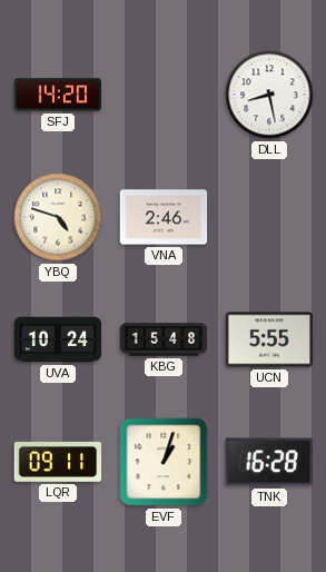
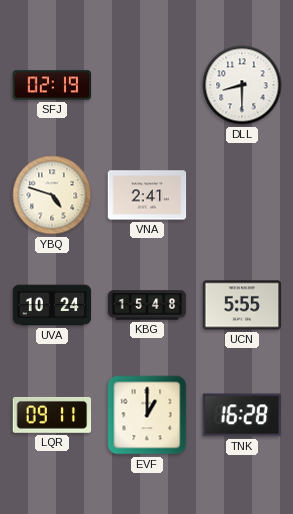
SFJ: 14:20 -> 02:19 (52, 85)
DLL: 8:28 -> 8:30 (242, 85)
VNA: 2:46 -> 2:41 (147, 195)
EVF: 1:03 -> 1:00 (147, 415)
